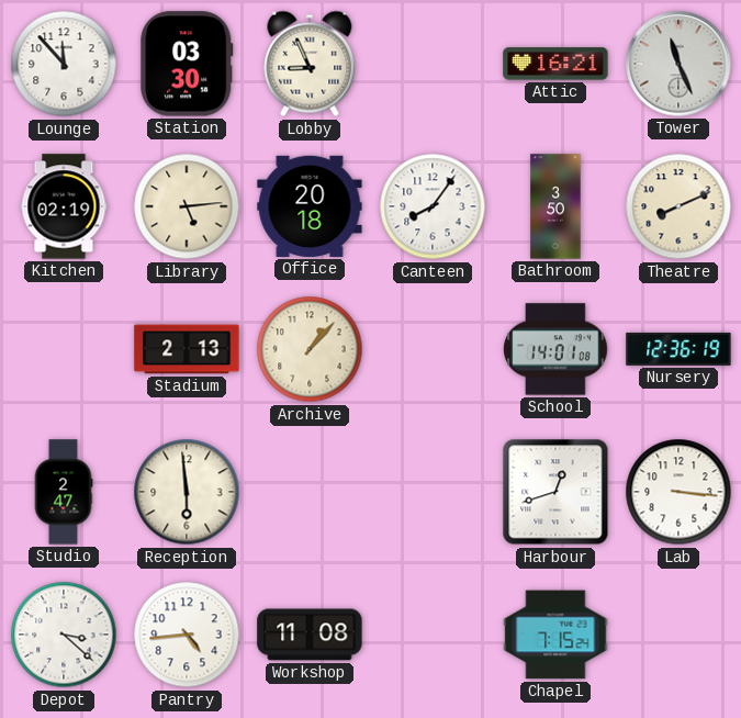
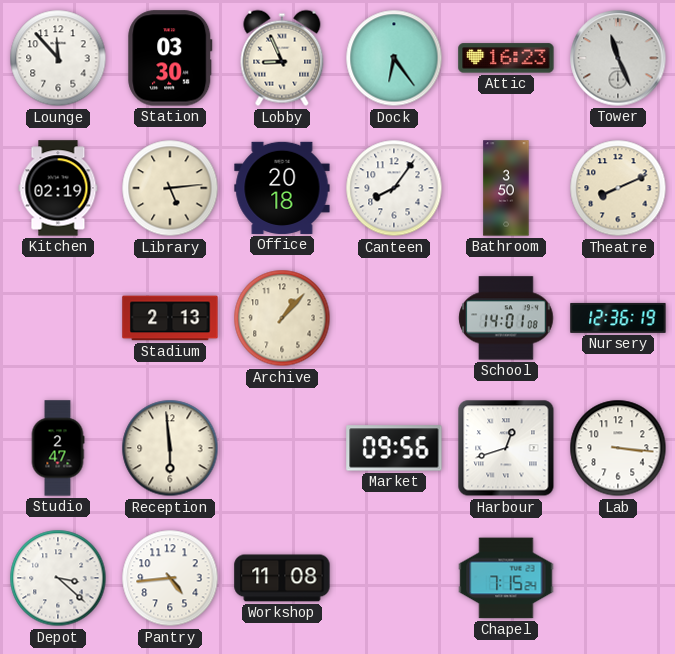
Dock: none -> 6:24 (394, 58)
Attic: 16:21 -> 16:23 (506, 58)
Market: none -> 09:56 (394, 448)
